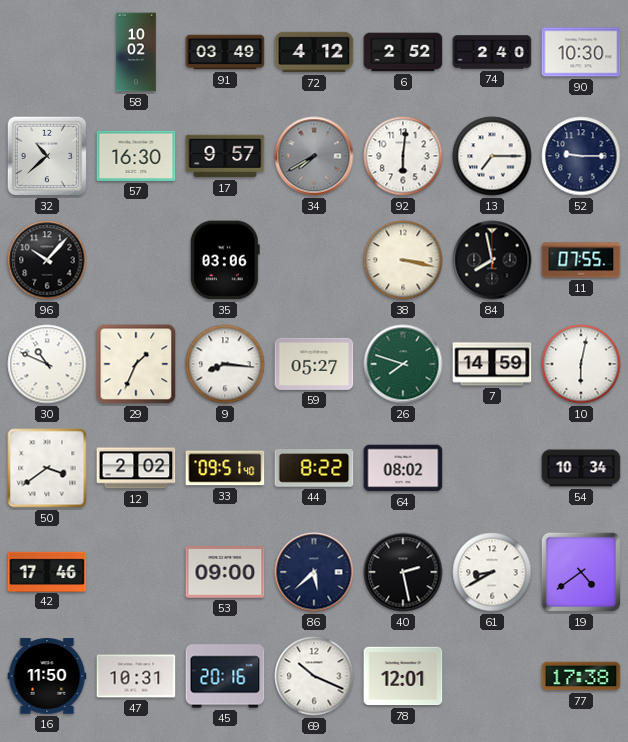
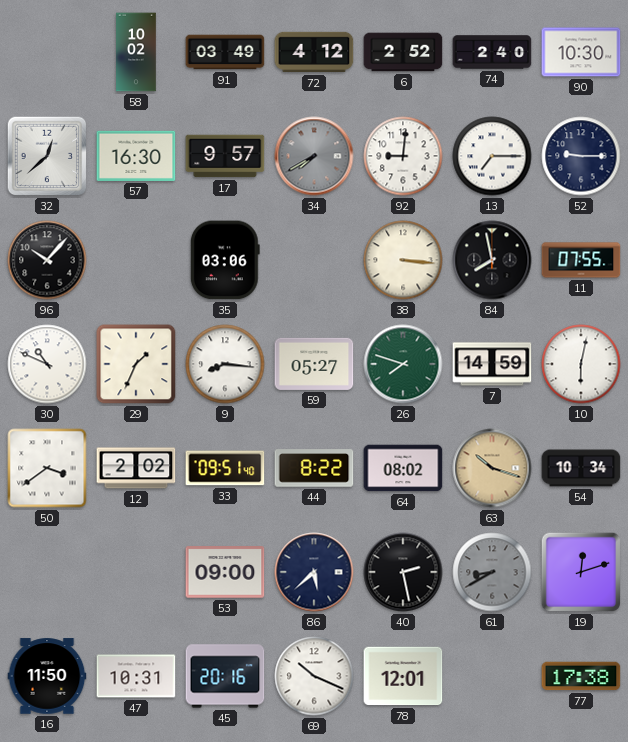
32: 10:38 -> 12:38 (47, 156)
92: 6:01 -> 9:01 (403, 156)
38: 3:17 -> 3:16 (403, 260)
63: none -> 10:18 (492, 468)
42: 17:46 -> none (47, 571)
61 dial: white -> grey (492, 572)
19: 4:39 -> 12:12 (581, 572)
